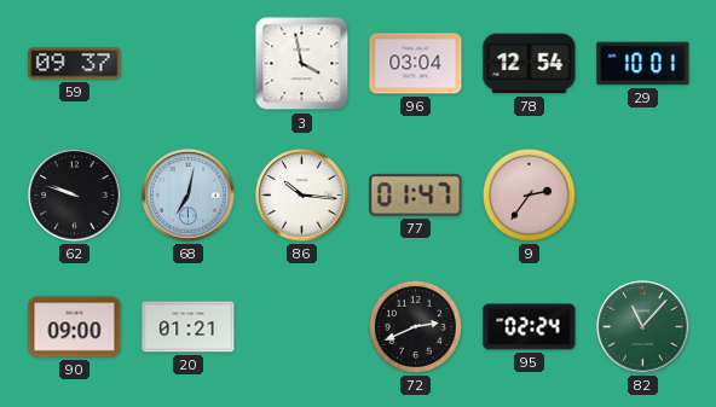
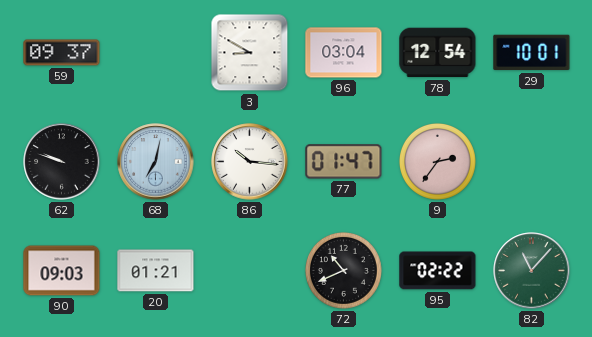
3: 3:58 -> 8:50 (250, 53)
90: 09:00 -> 09:03 (62, 271)
72: 2:41 -> 10:41 (343, 270)
95: 02:24 -> 02:22 (438, 271)
